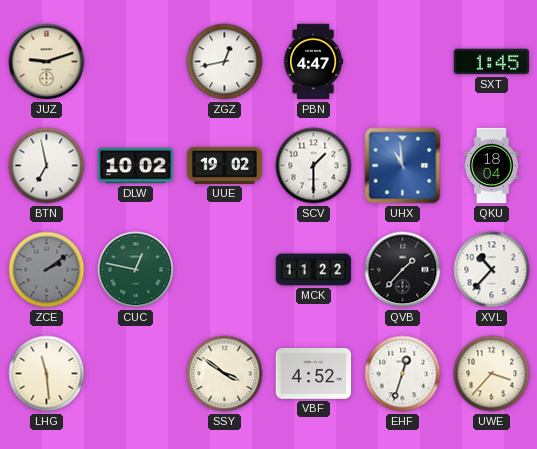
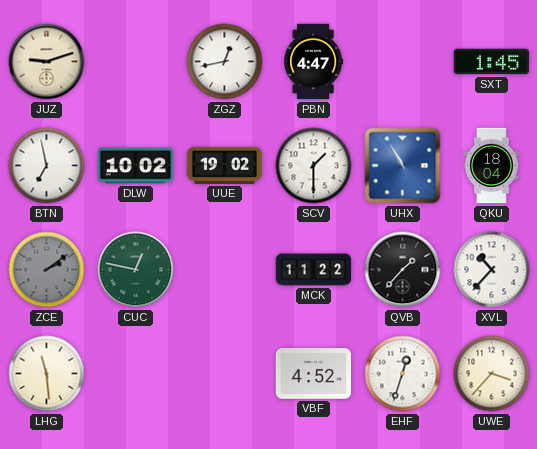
UHX: 10:59 -> 10:55 (403, 166)
SSY: 3:51 -> none (225, 374)
